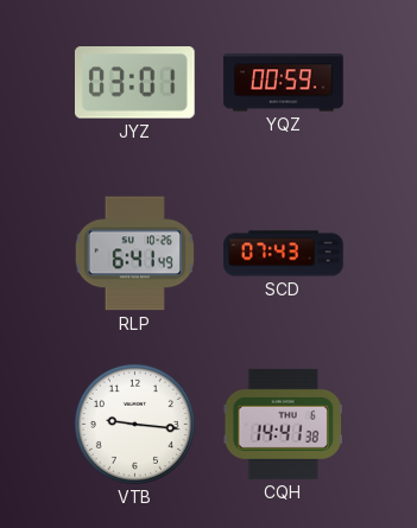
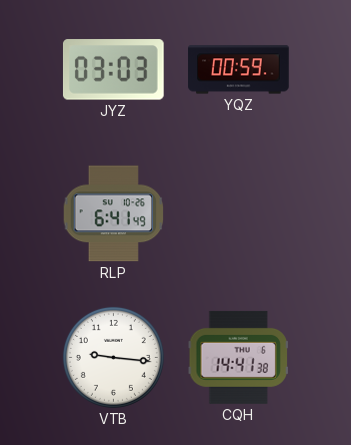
JYZ: 03:01 -> 03:03 (113, 70)
SCD: 07:43 -> none (284, 254)
